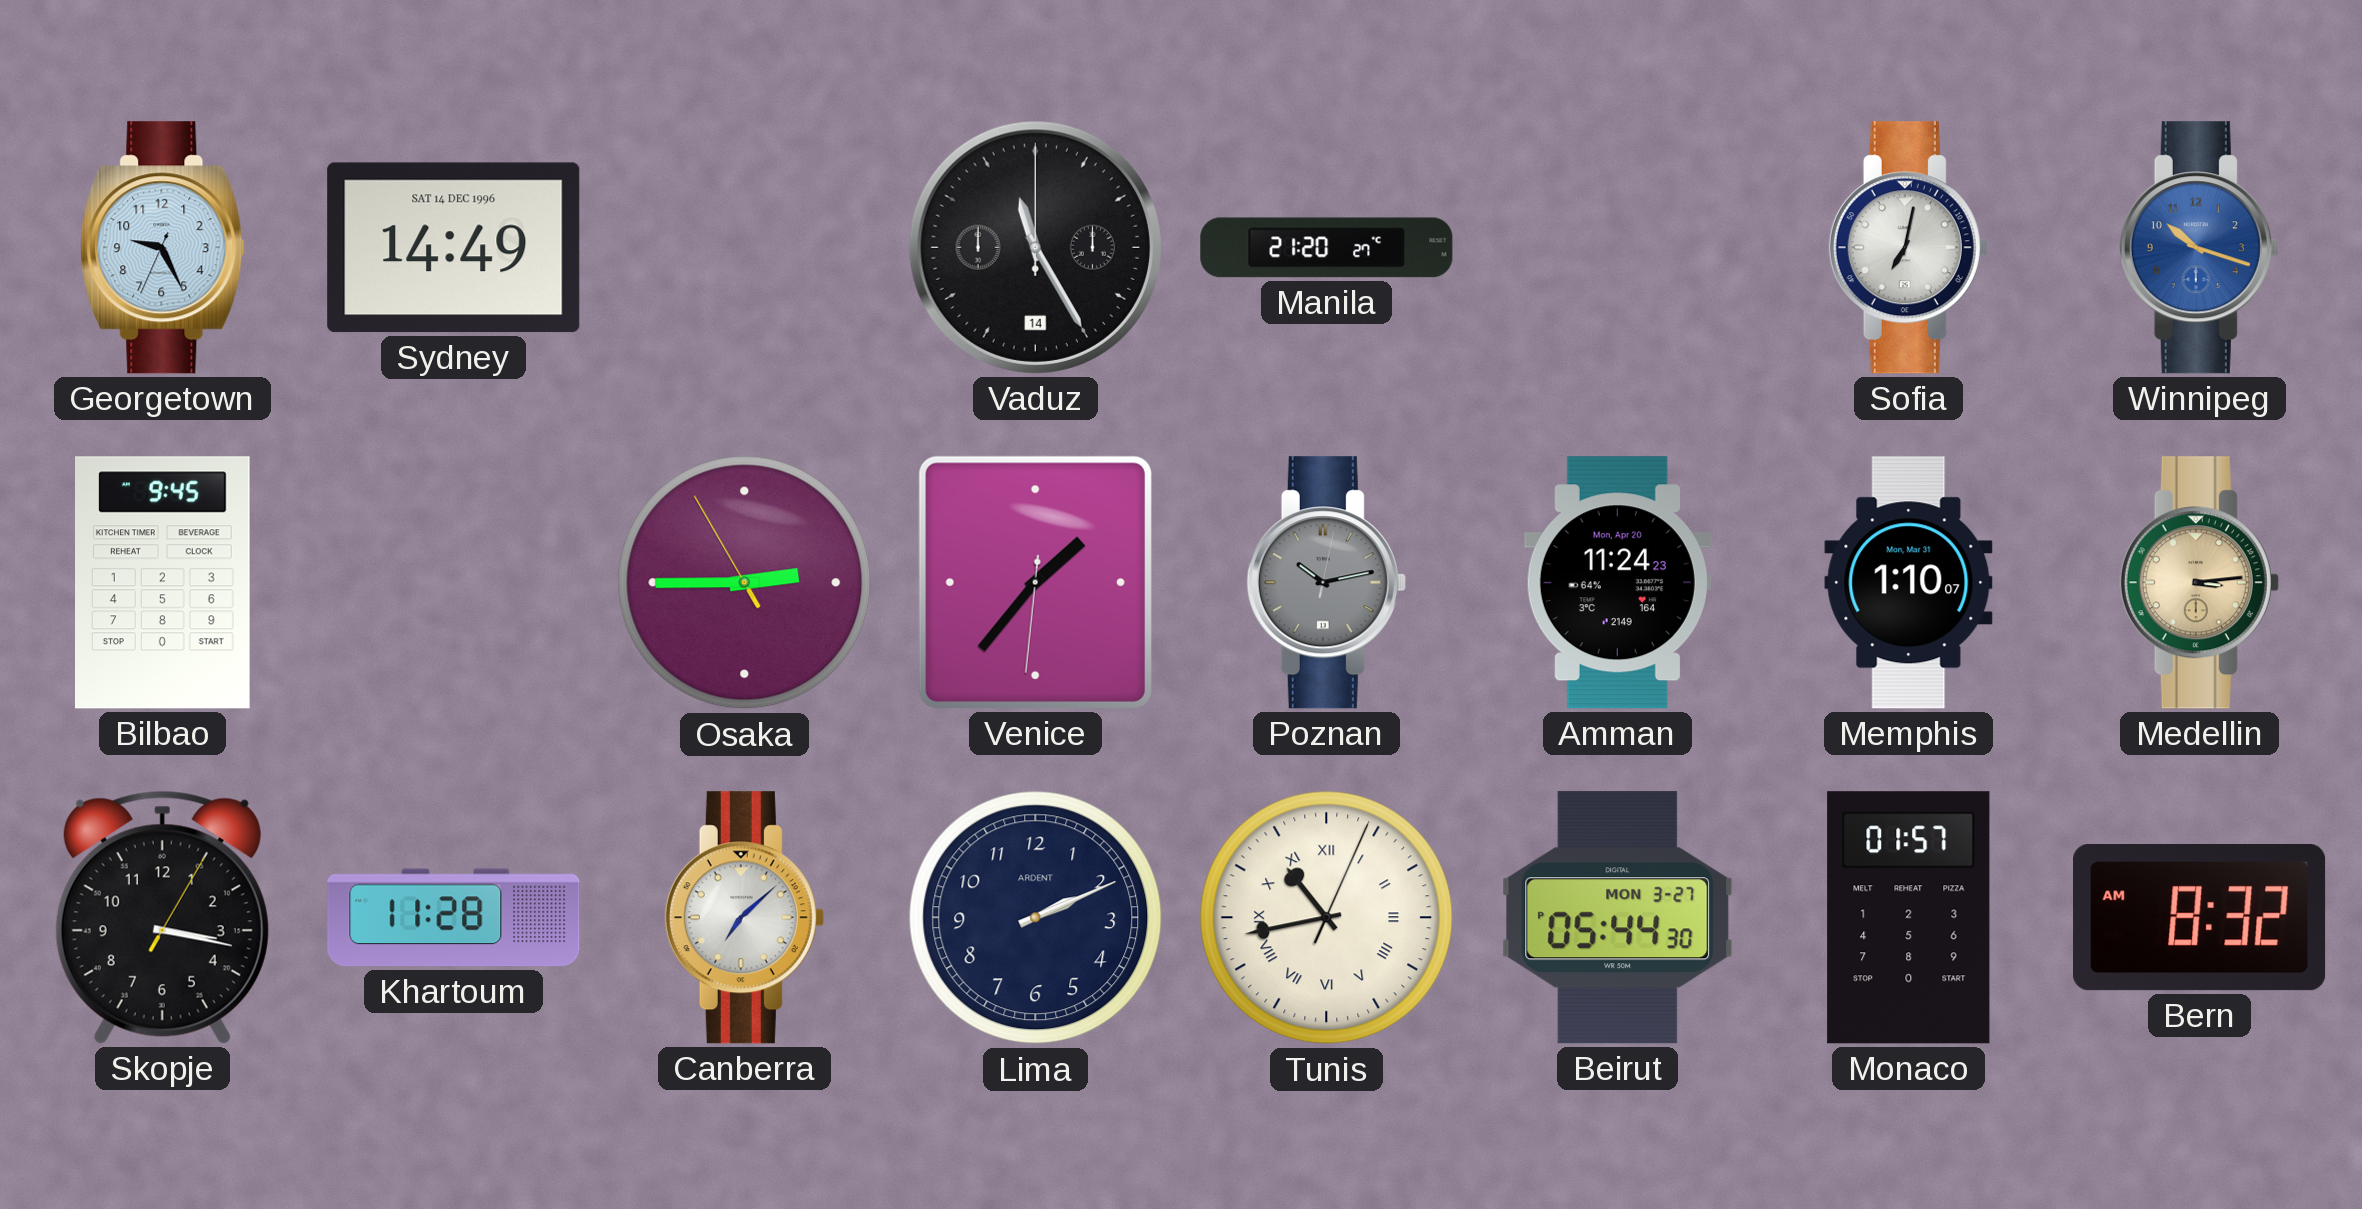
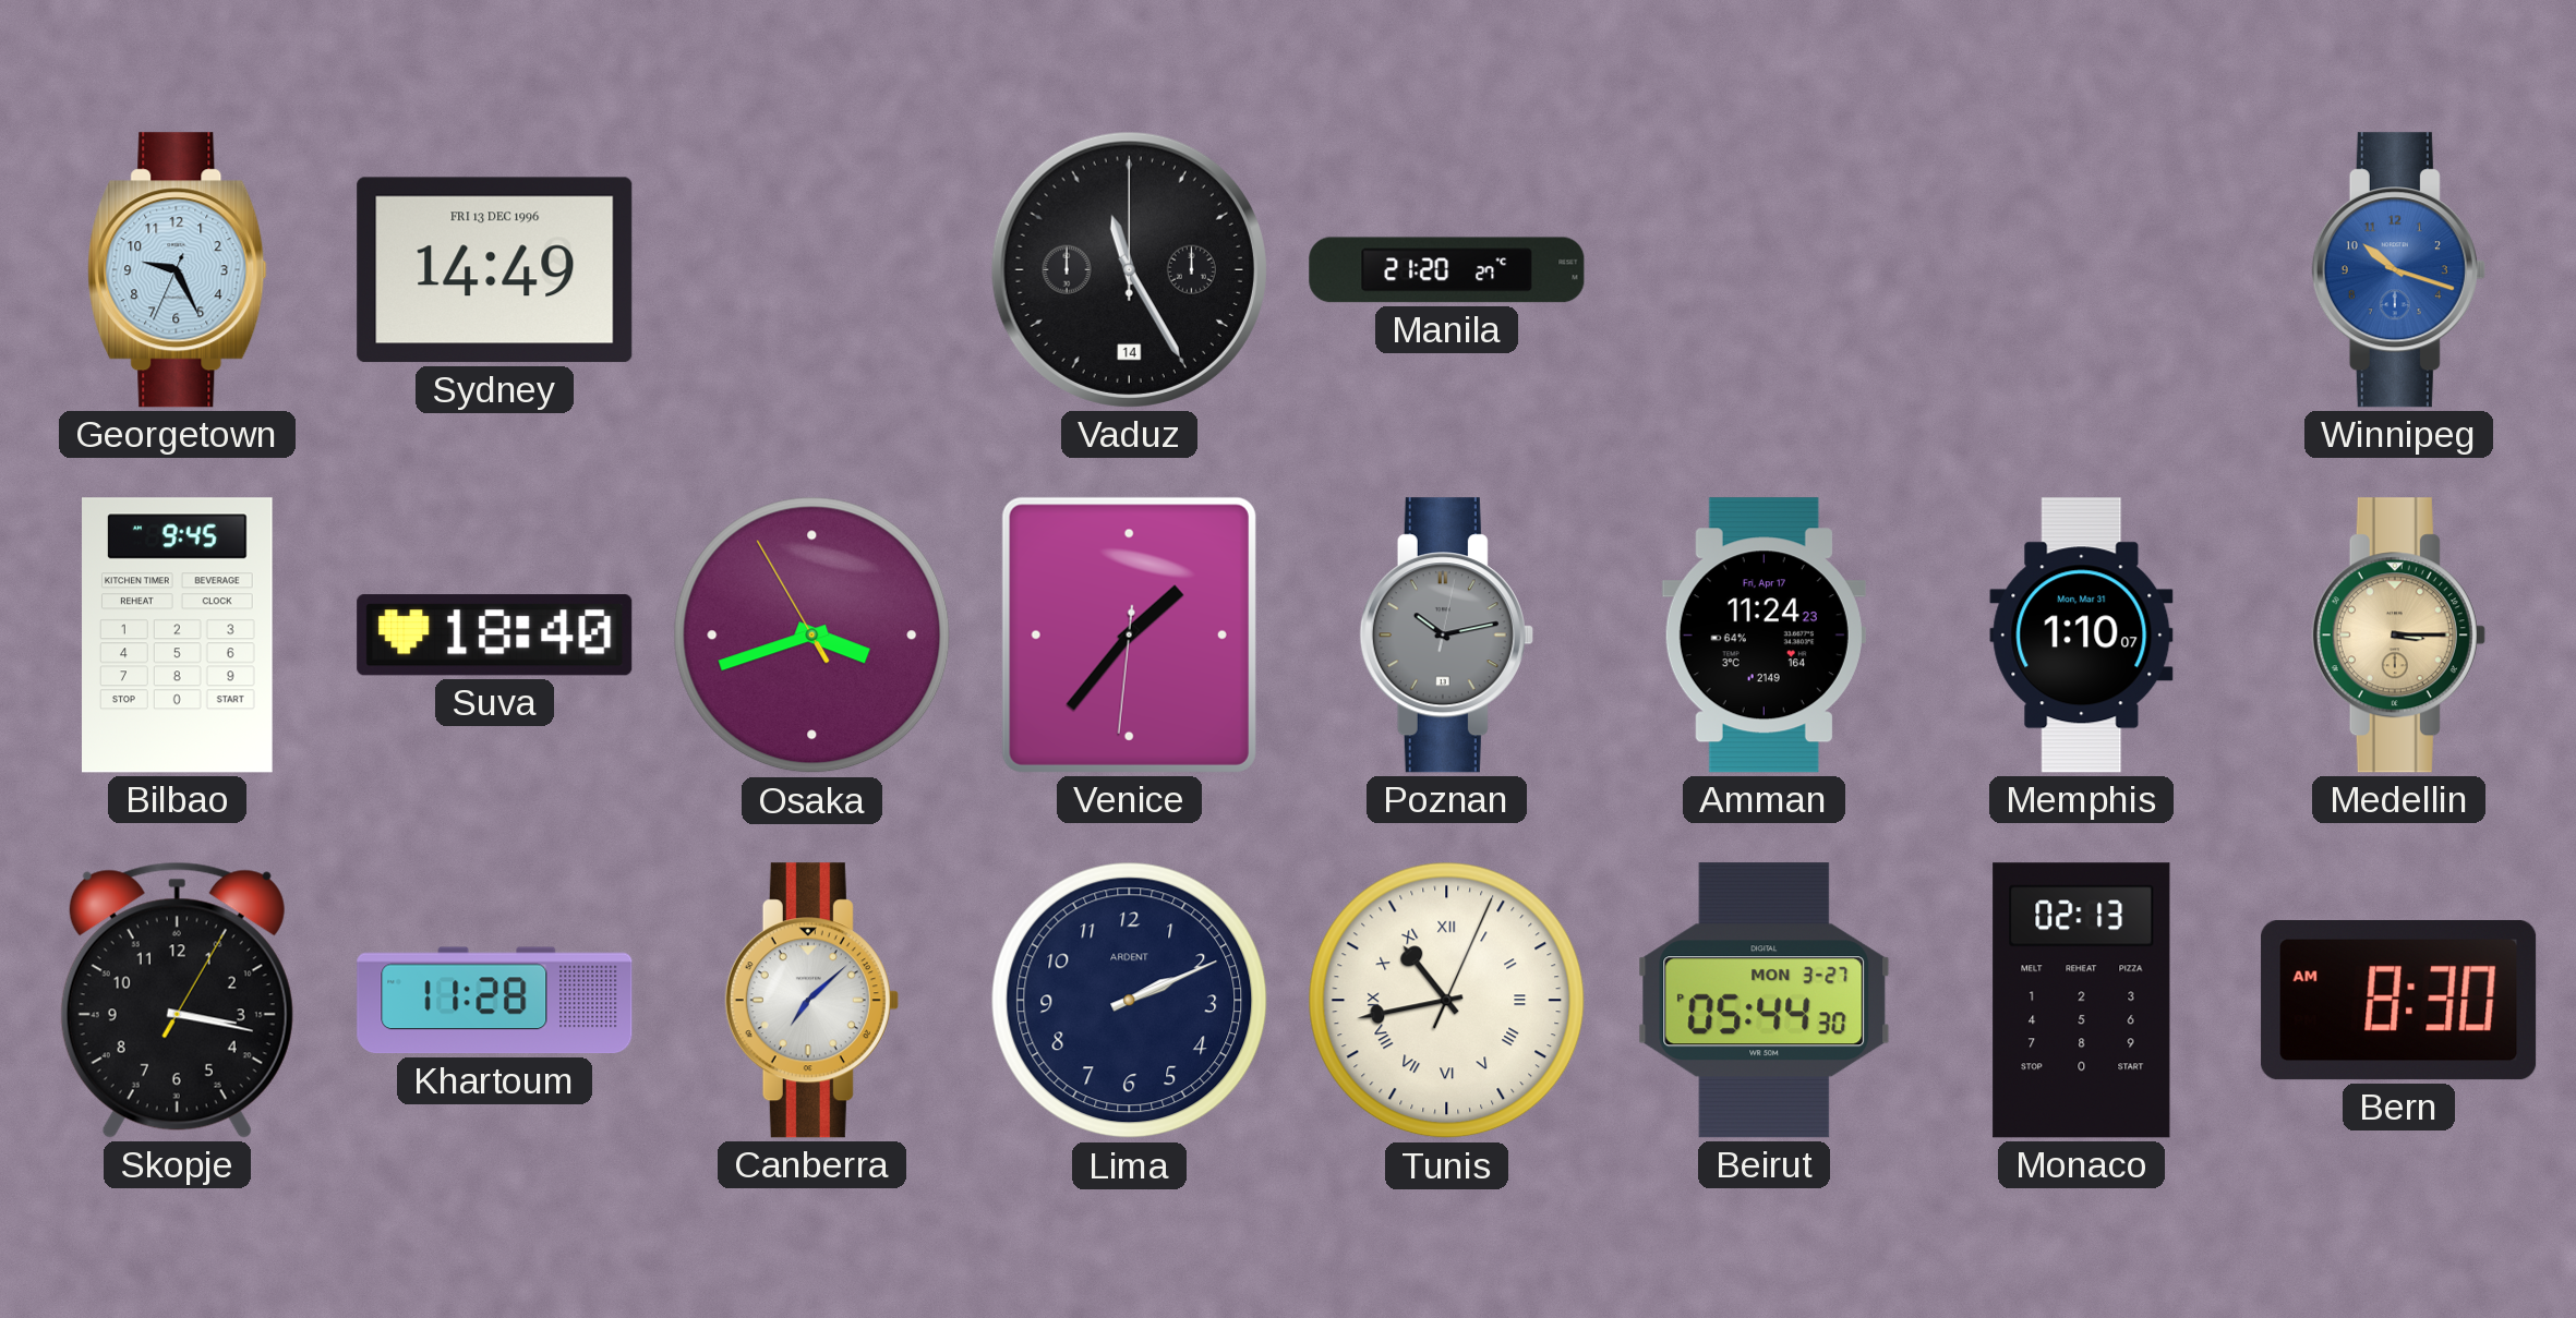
Sydney date: SAT 14 DEC 1996 -> FRI 13 DEC 1996 (495, 270)
Sofia: 7:02 -> none (1908, 248)
Suva: none -> 18:40 (495, 636)
Osaka: 2:44 -> 3:41 (812, 636)
Amman date: Mon, Apr 20 -> Fri, Apr 17 (1764, 636)
Medellin: 3:14 -> 3:15 (2398, 636)
Monaco: 01:57 -> 02:13 (2082, 1001)
Bern: 8:32 -> 8:30 (2399, 1001)
